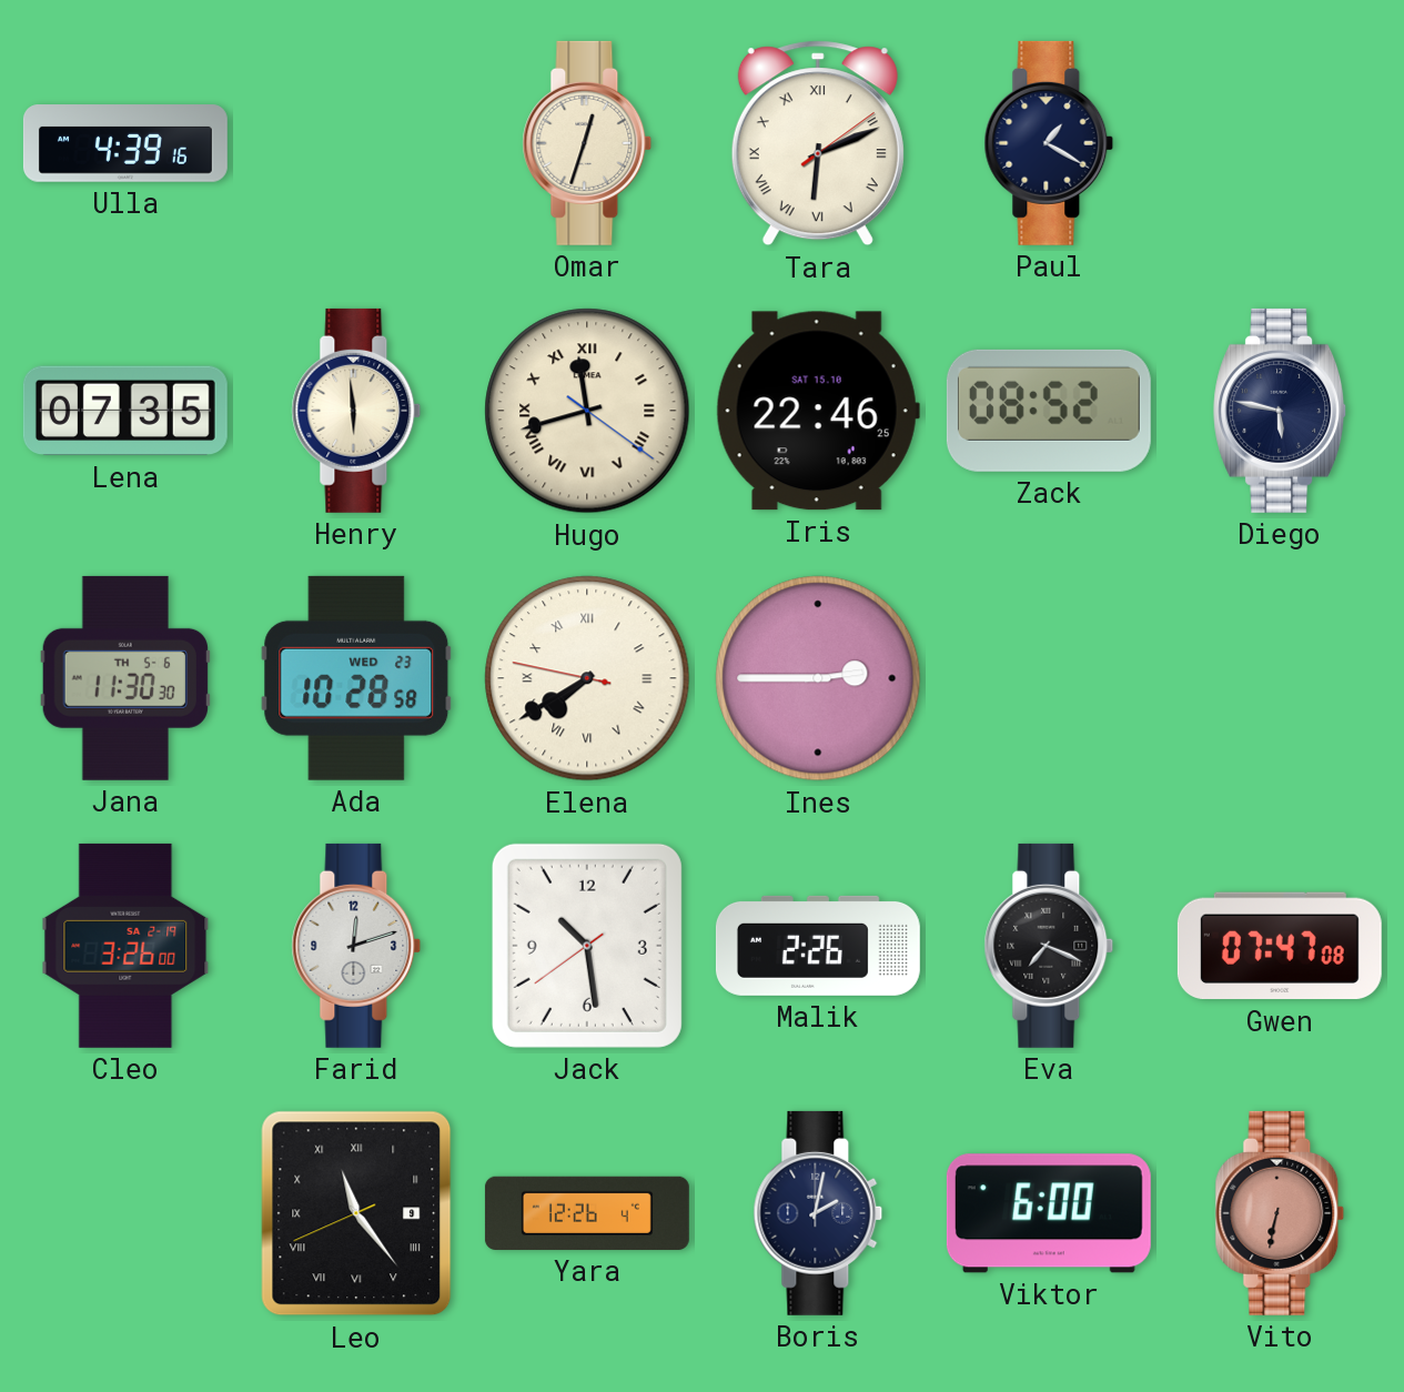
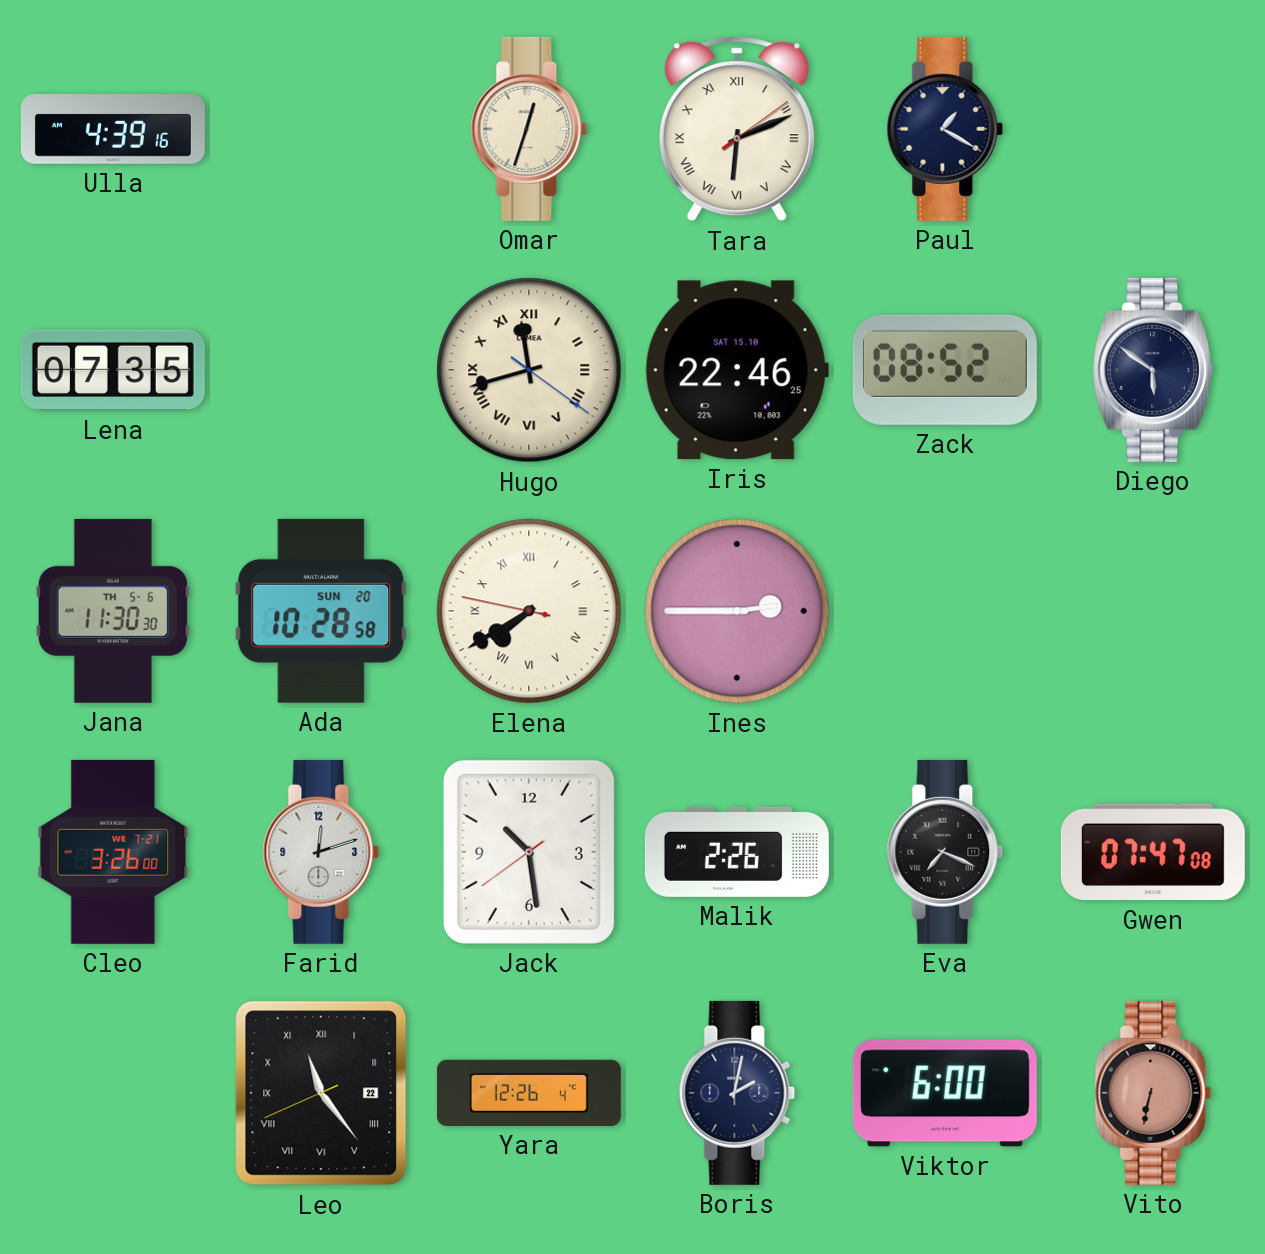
Henry: 5:59 -> none (356, 411)
Diego: 5:47 -> 5:51 (1154, 370)
Ada date: WED 23 -> SUN 20 (321, 611)
Cleo date: SA 2-19 -> WE 7-21 (113, 852)
Leo date: 9 -> 22 (321, 1093)
